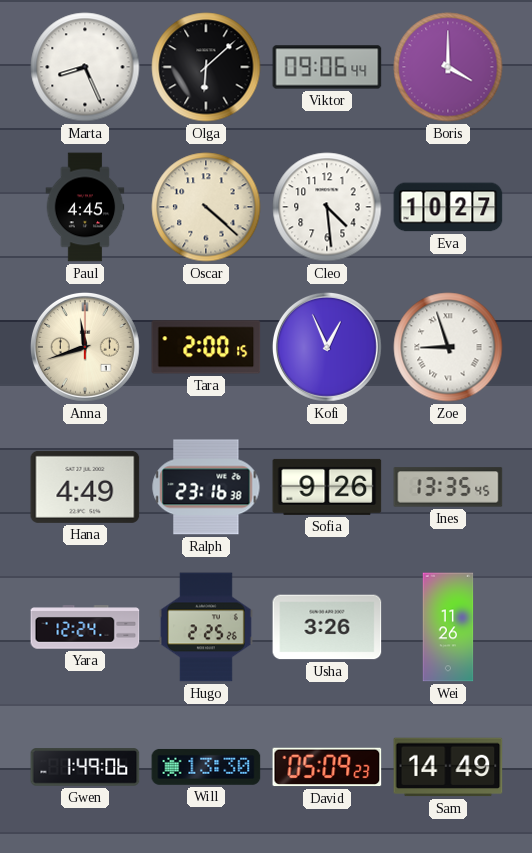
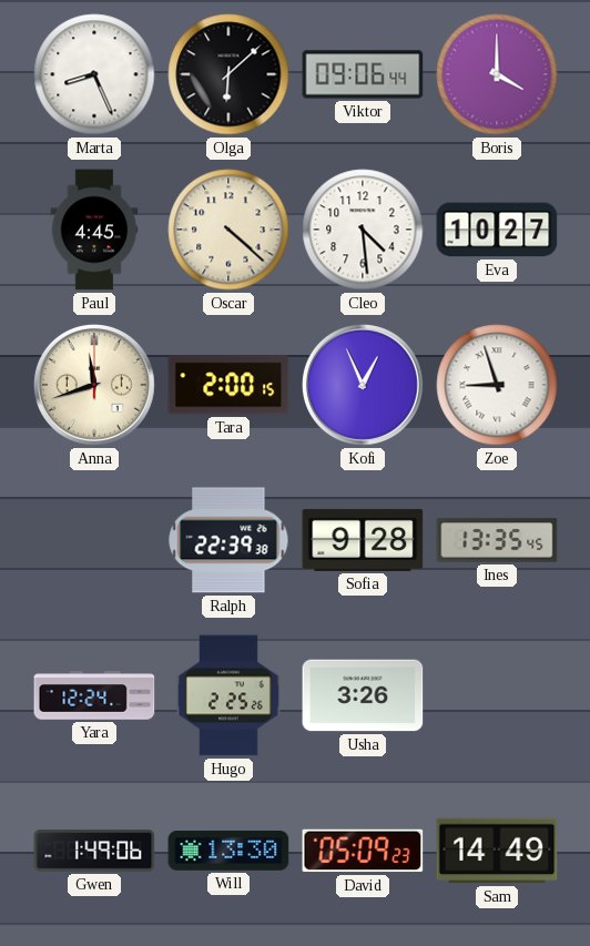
Hana: 4:49 -> none (85, 487)
Ralph: 23:16 -> 22:39 (228, 540)
Sofia: 9:26 -> 9:28 (363, 540)
Wei: 11:26 -> none (448, 627)
